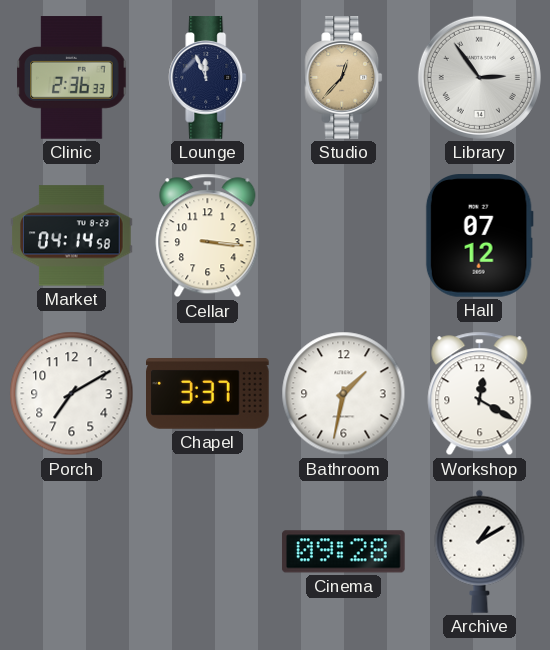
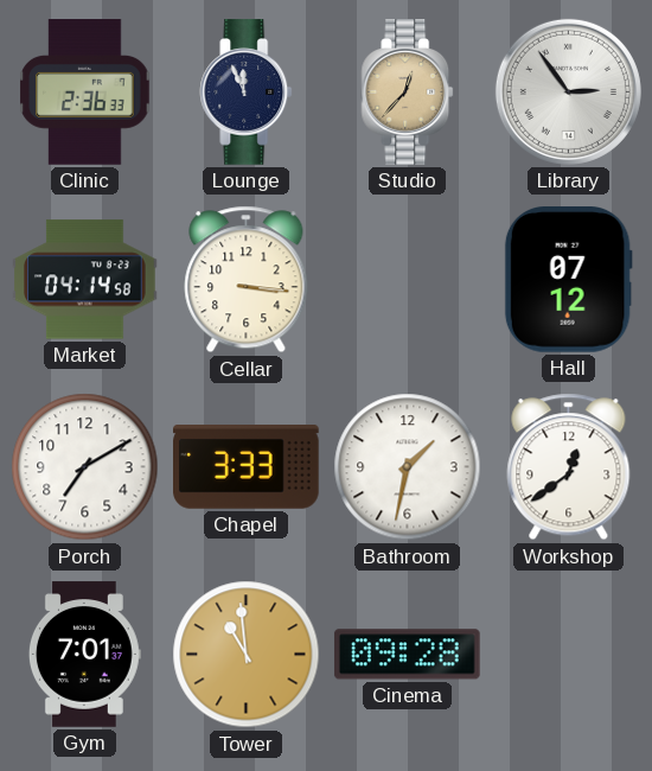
Chapel: 3:37 -> 3:33 (247, 467)
Workshop: 12:20 -> 12:39 (569, 467)
Gym: none -> 7:01 (84, 655)
Tower: none -> 10:59 (247, 655)
Archive: 1:10 -> none (480, 551)
